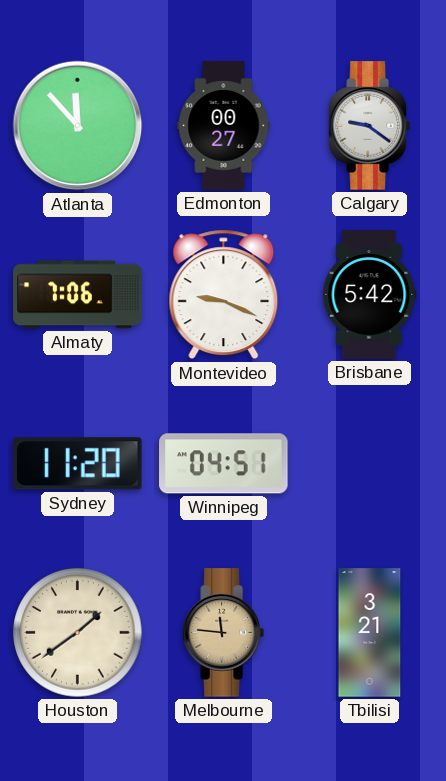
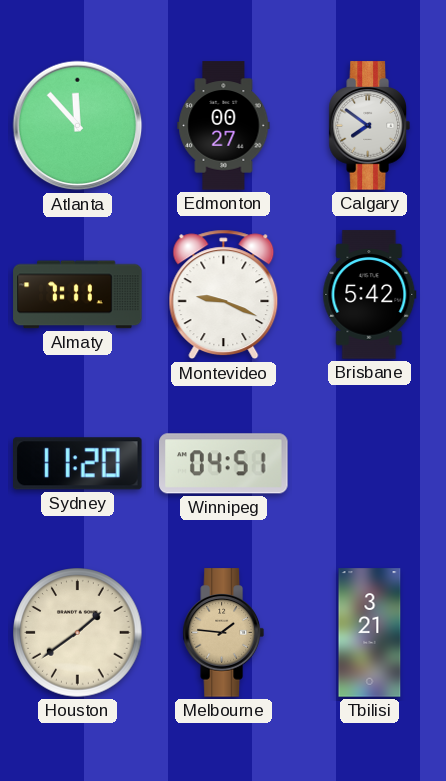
Calgary: 9:21 -> 7:51 (369, 126)
Almaty: 7:06 -> 7:11 (78, 295)
Melbourne: 11:46 -> 1:46 (223, 633)
